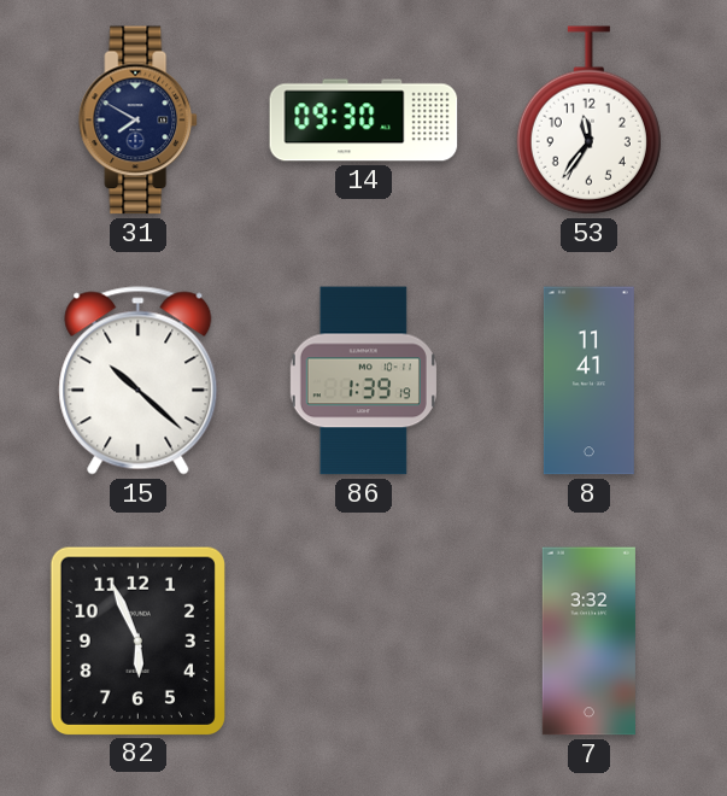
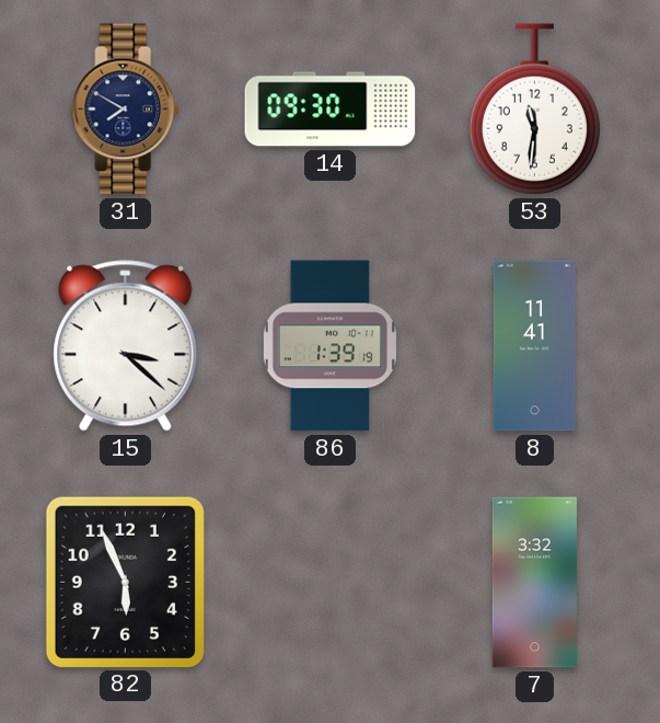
53: 11:36 -> 11:31 (534, 110)
15: 10:22 -> 3:22 (126, 346)
